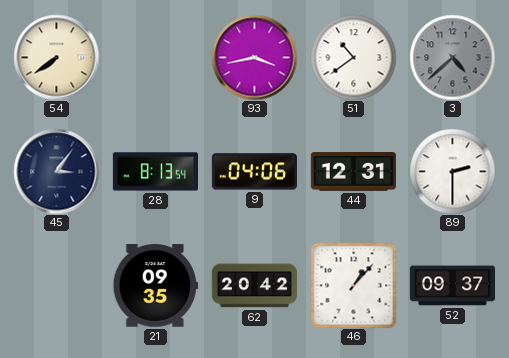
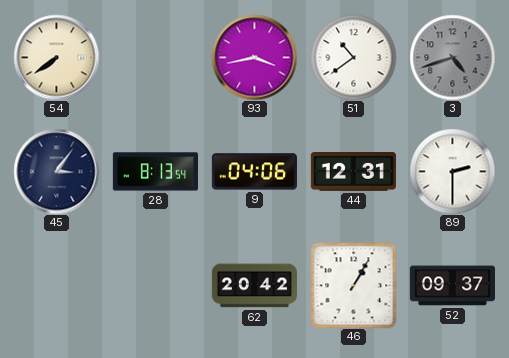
3: 4:38 -> 4:42 (452, 57)
21: 09:35 -> none (155, 286)
46: 1:07 -> 1:05 (353, 285)
